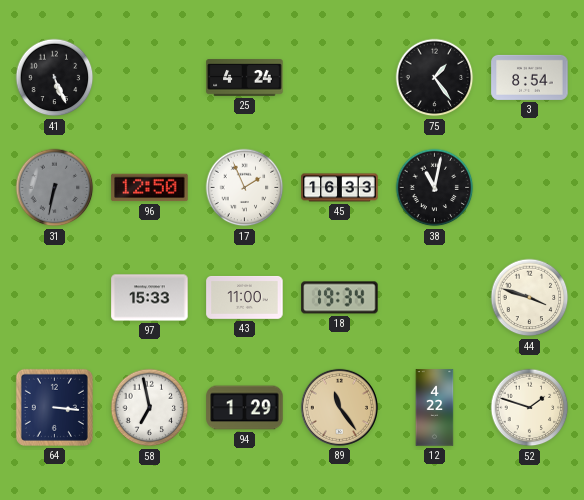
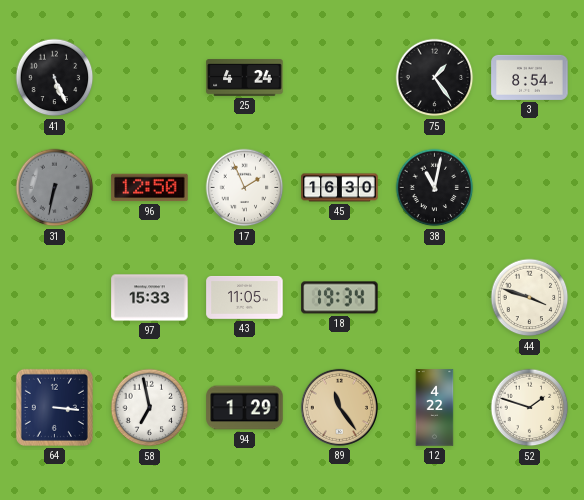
45: 16:33 -> 16:30 (340, 188)
43: 11:00 -> 11:05 (245, 297)
